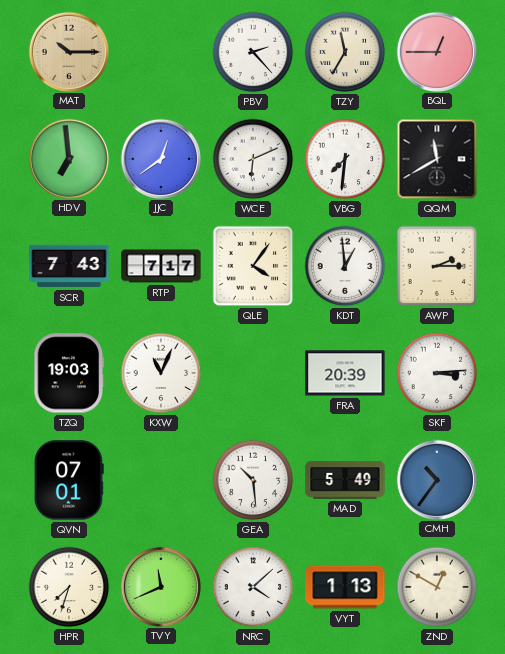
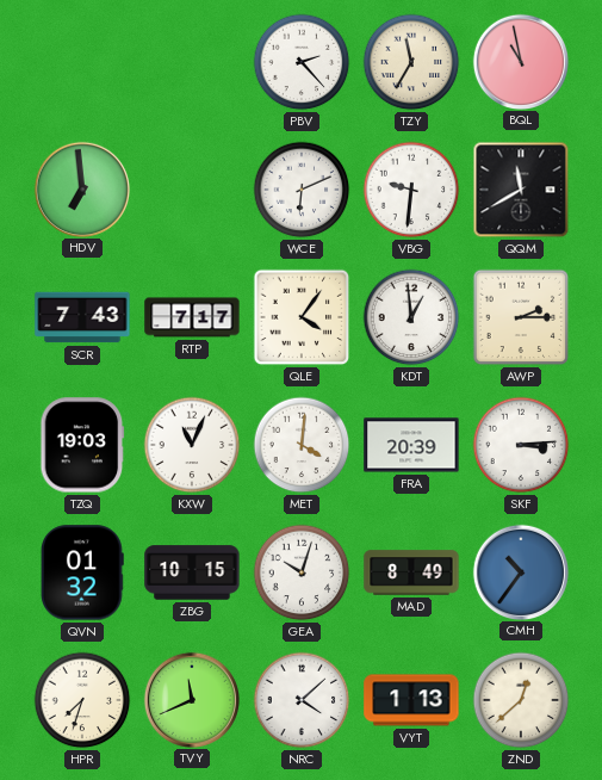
MAT: 10:15 -> none (68, 51)
BQL: 12:45 -> 10:58 (520, 61)
JJC: 12:39 -> none (160, 158)
VBG: 7:31 -> 9:31 (411, 190)
MET: none -> 4:01 (302, 445)
QVN: 07:01 -> 01:32 (83, 572)
ZBG: none -> 10:15 (192, 572)
GEA: 10:29 -> 10:03 (302, 572)
MAD: 5:49 -> 8:49 (411, 572)
ZND: 12:50 -> 12:38 (521, 700)
